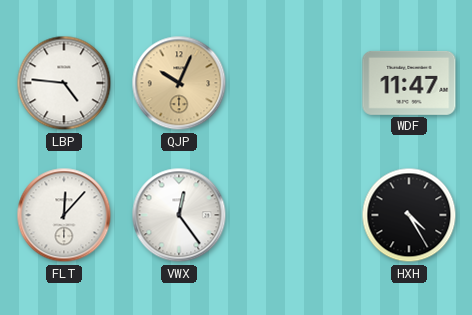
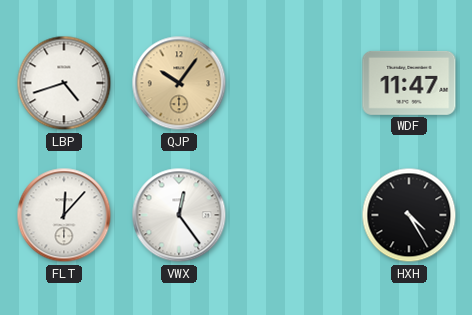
LBP: 4:46 -> 4:42 (64, 83)
QJP: 10:04 -> 10:06 (179, 83)
